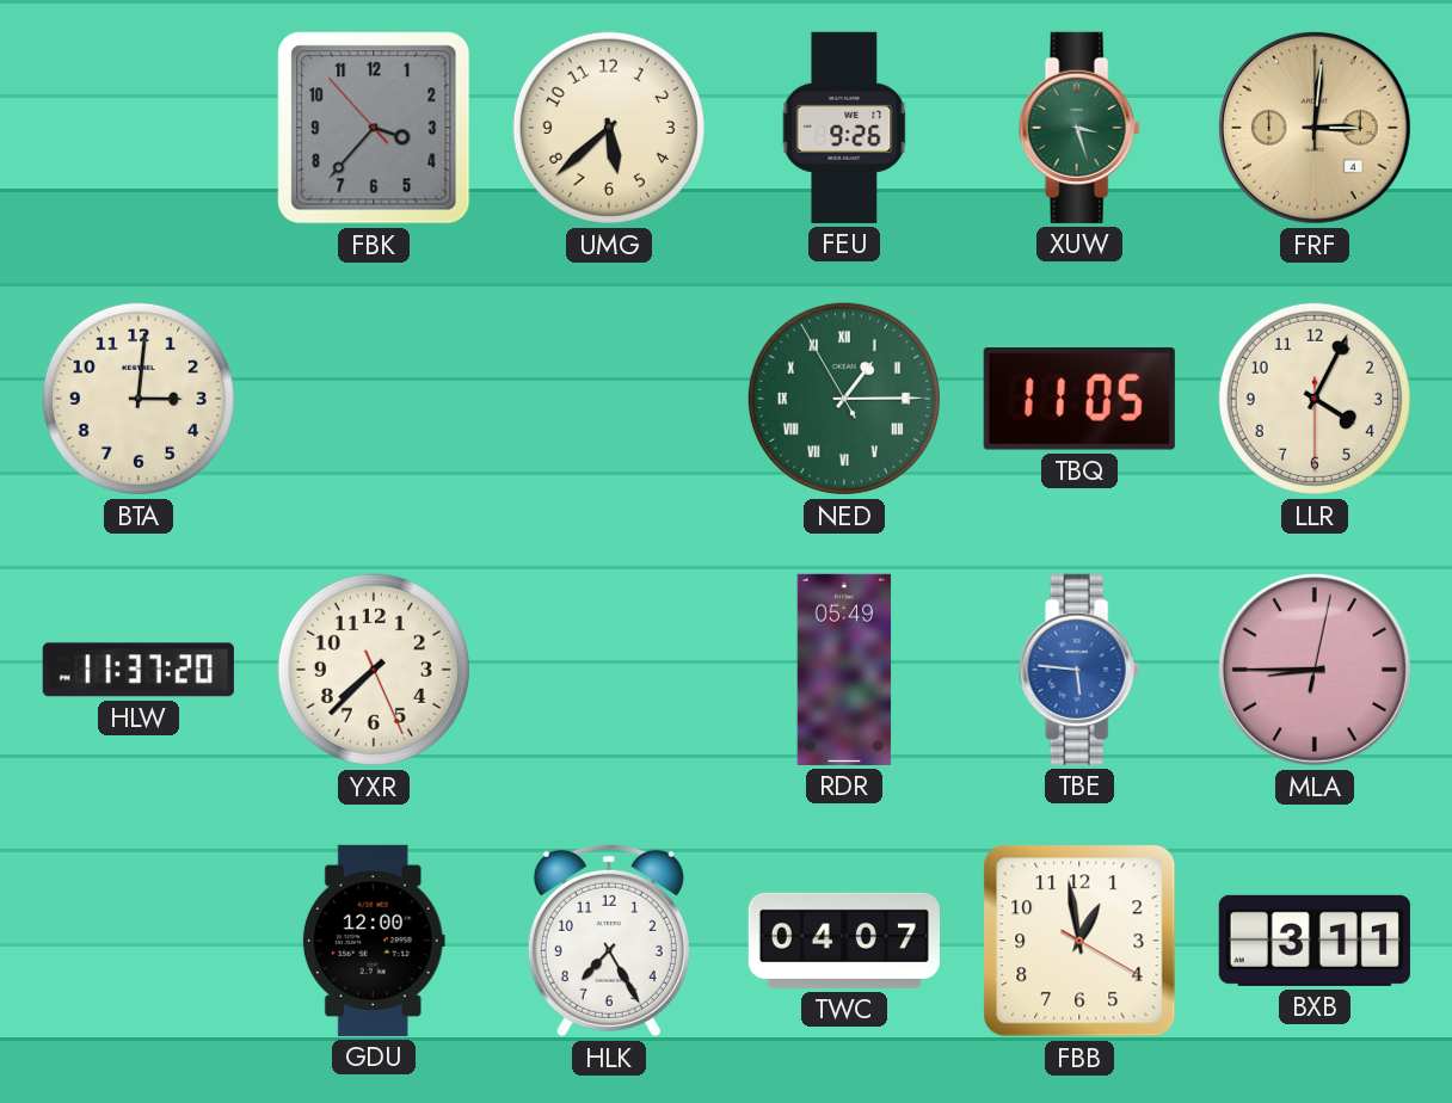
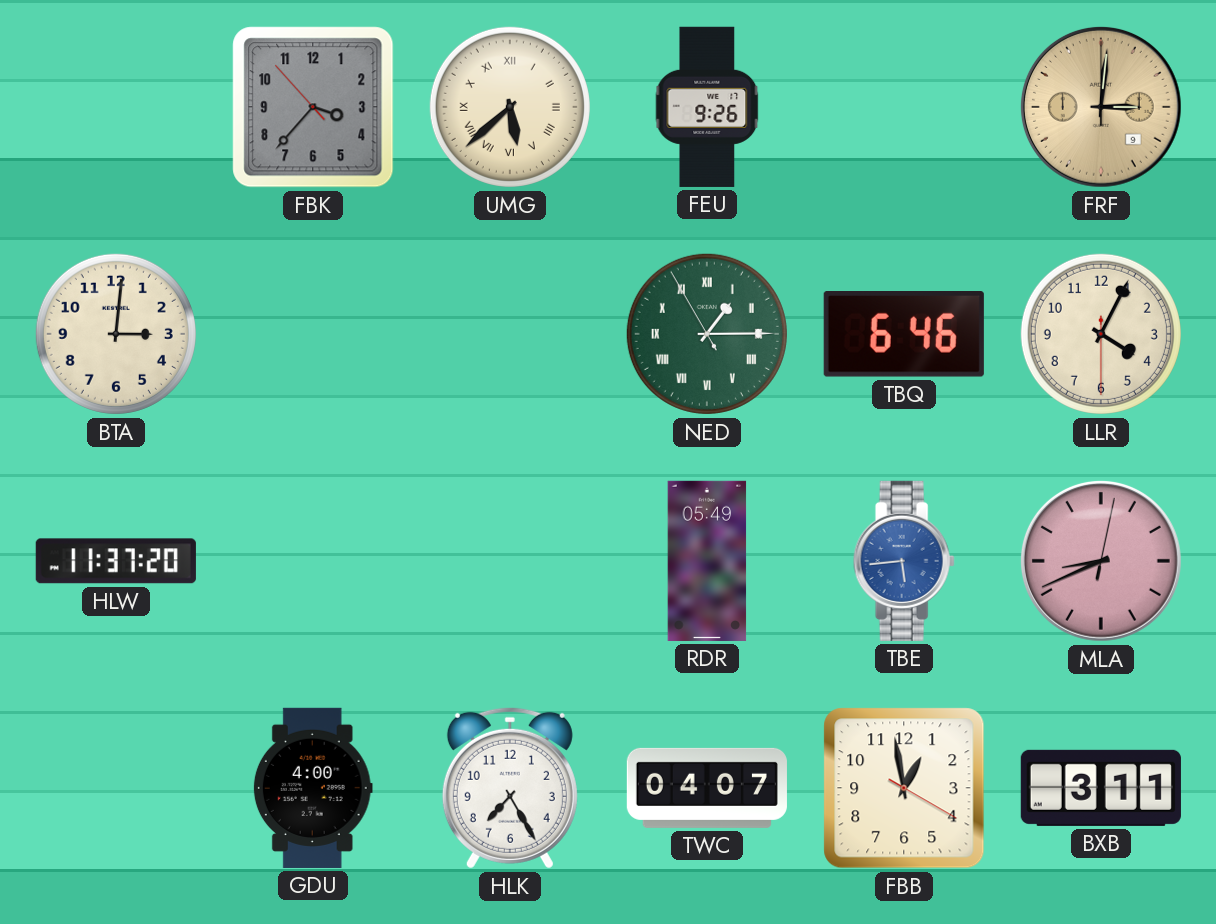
UMG numerals: Arabic -> Roman (510, 107)
XUW: 3:27 -> none (1079, 128)
FRF date: 4 -> 9 (1101, 107)
TBQ: 11:05 -> 6:46 (904, 335)
YXR: 7:37 -> none (374, 670)
TBE: 5:46 -> 5:44 (904, 561)
MLA: 8:45 -> 8:41 (1101, 561)
GDU: 12:00 -> 4:00 (313, 788)
